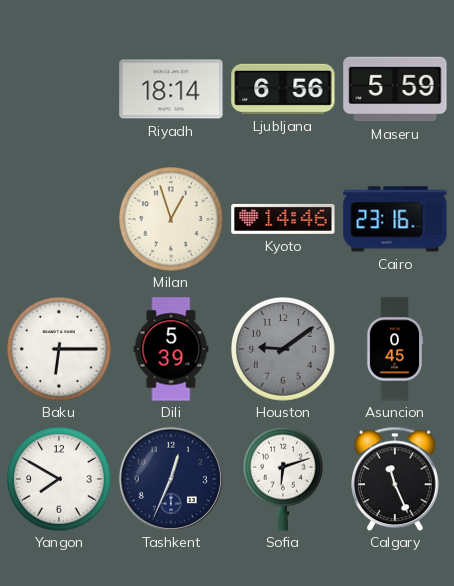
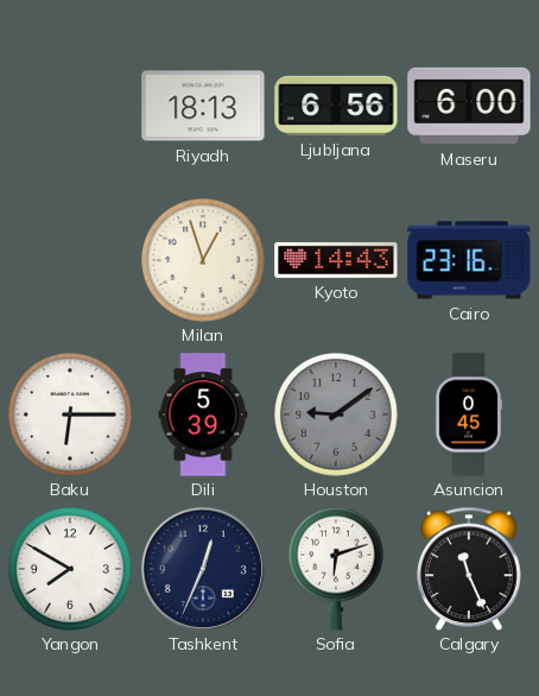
Riyadh: 18:14 -> 18:13 (203, 106)
Maseru: 5:59 -> 6:00 (469, 106)
Kyoto: 14:46 -> 14:43 (336, 260)
